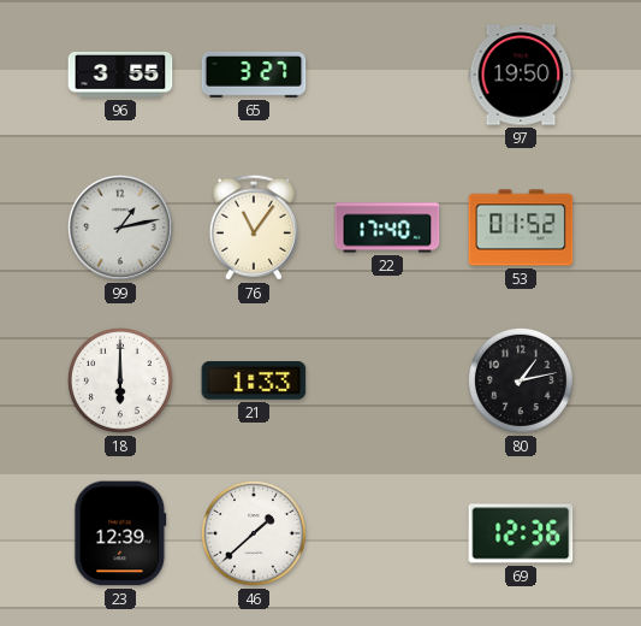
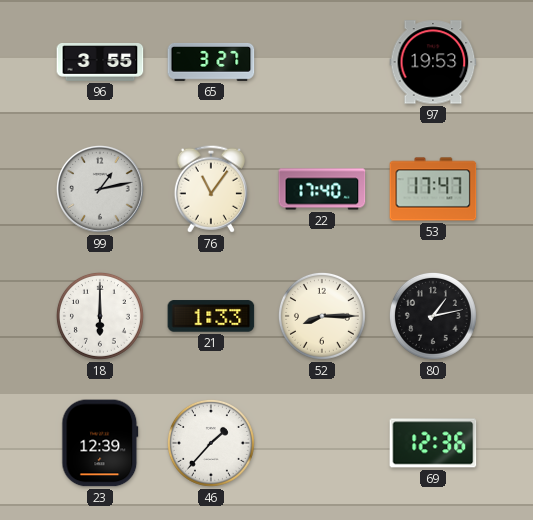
97: 19:50 -> 19:53 (433, 62)
53: 01:52 -> 17:47 (433, 189)
52: none -> 8:15 (322, 316)
46: 1:38 -> 1:37 (211, 443)
